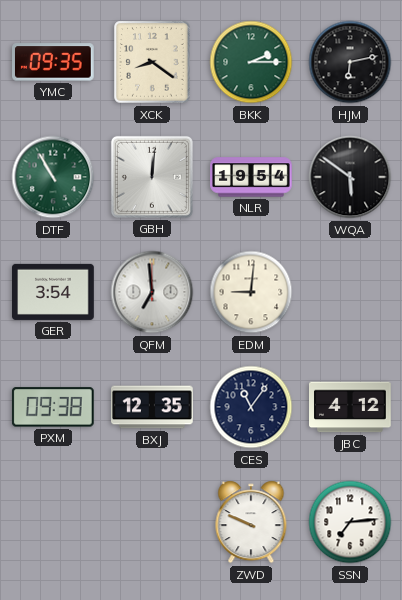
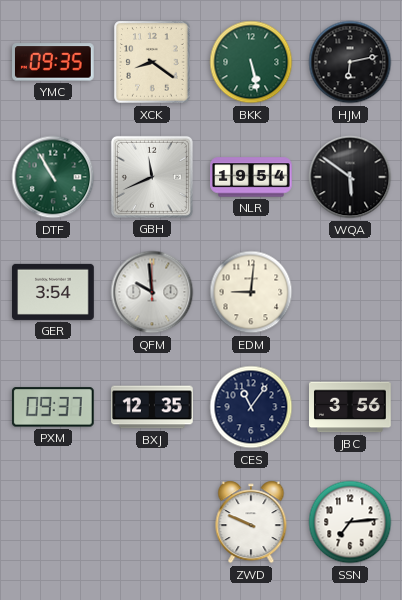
BKK: 2:15 -> 5:28 (251, 62)
GBH: 12:01 -> 11:41 (152, 177)
QFM: 6:59 -> 9:59 (152, 292)
PXM: 09:38 -> 09:37 (53, 407)
JBC: 4:12 -> 3:56 (351, 407)
